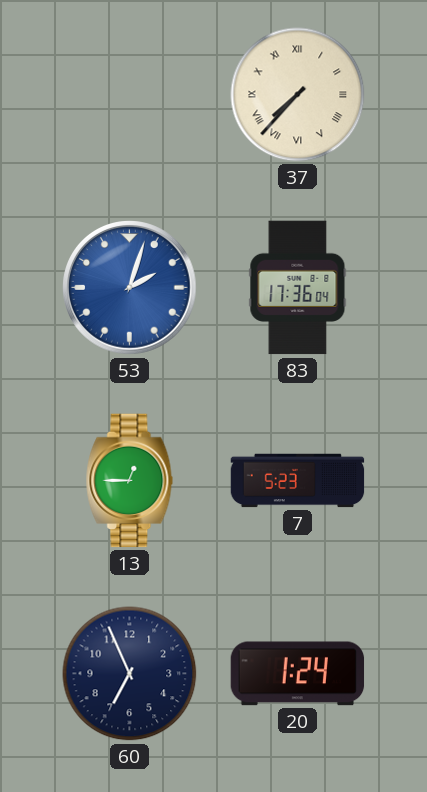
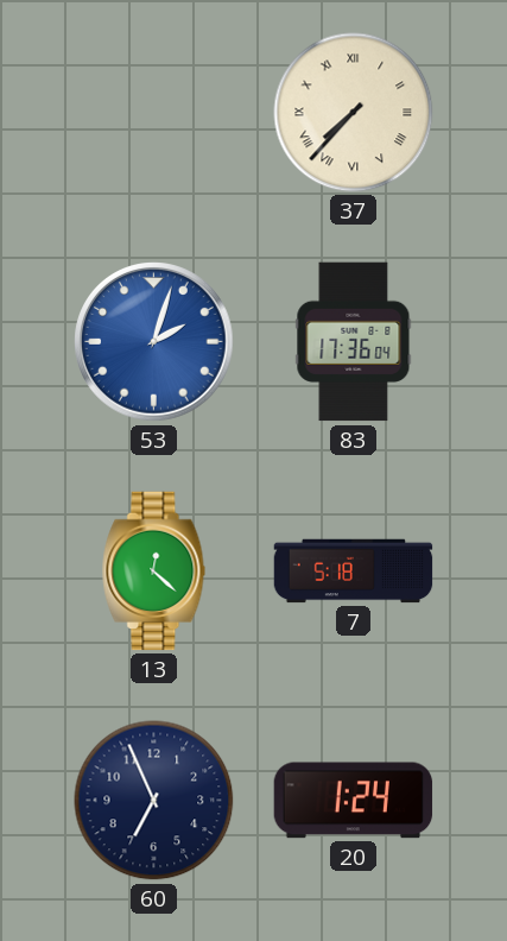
13: 12:45 -> 12:22 (154, 571)
7: 5:23 -> 5:18 (354, 571)
